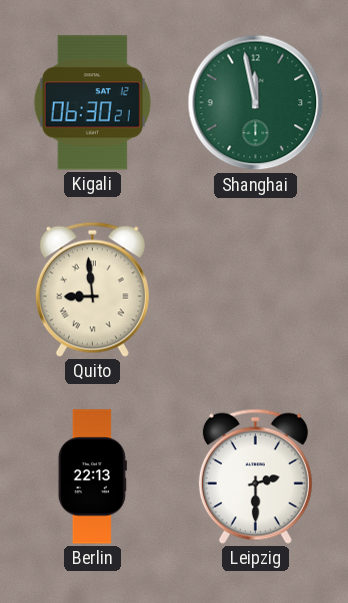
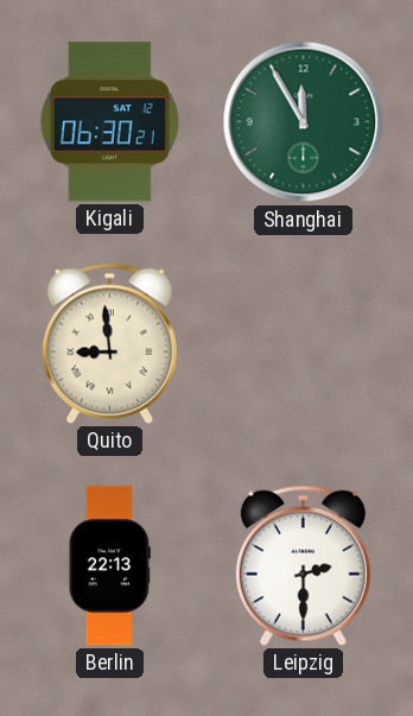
Shanghai: 11:58 -> 11:55 (304, 122)
